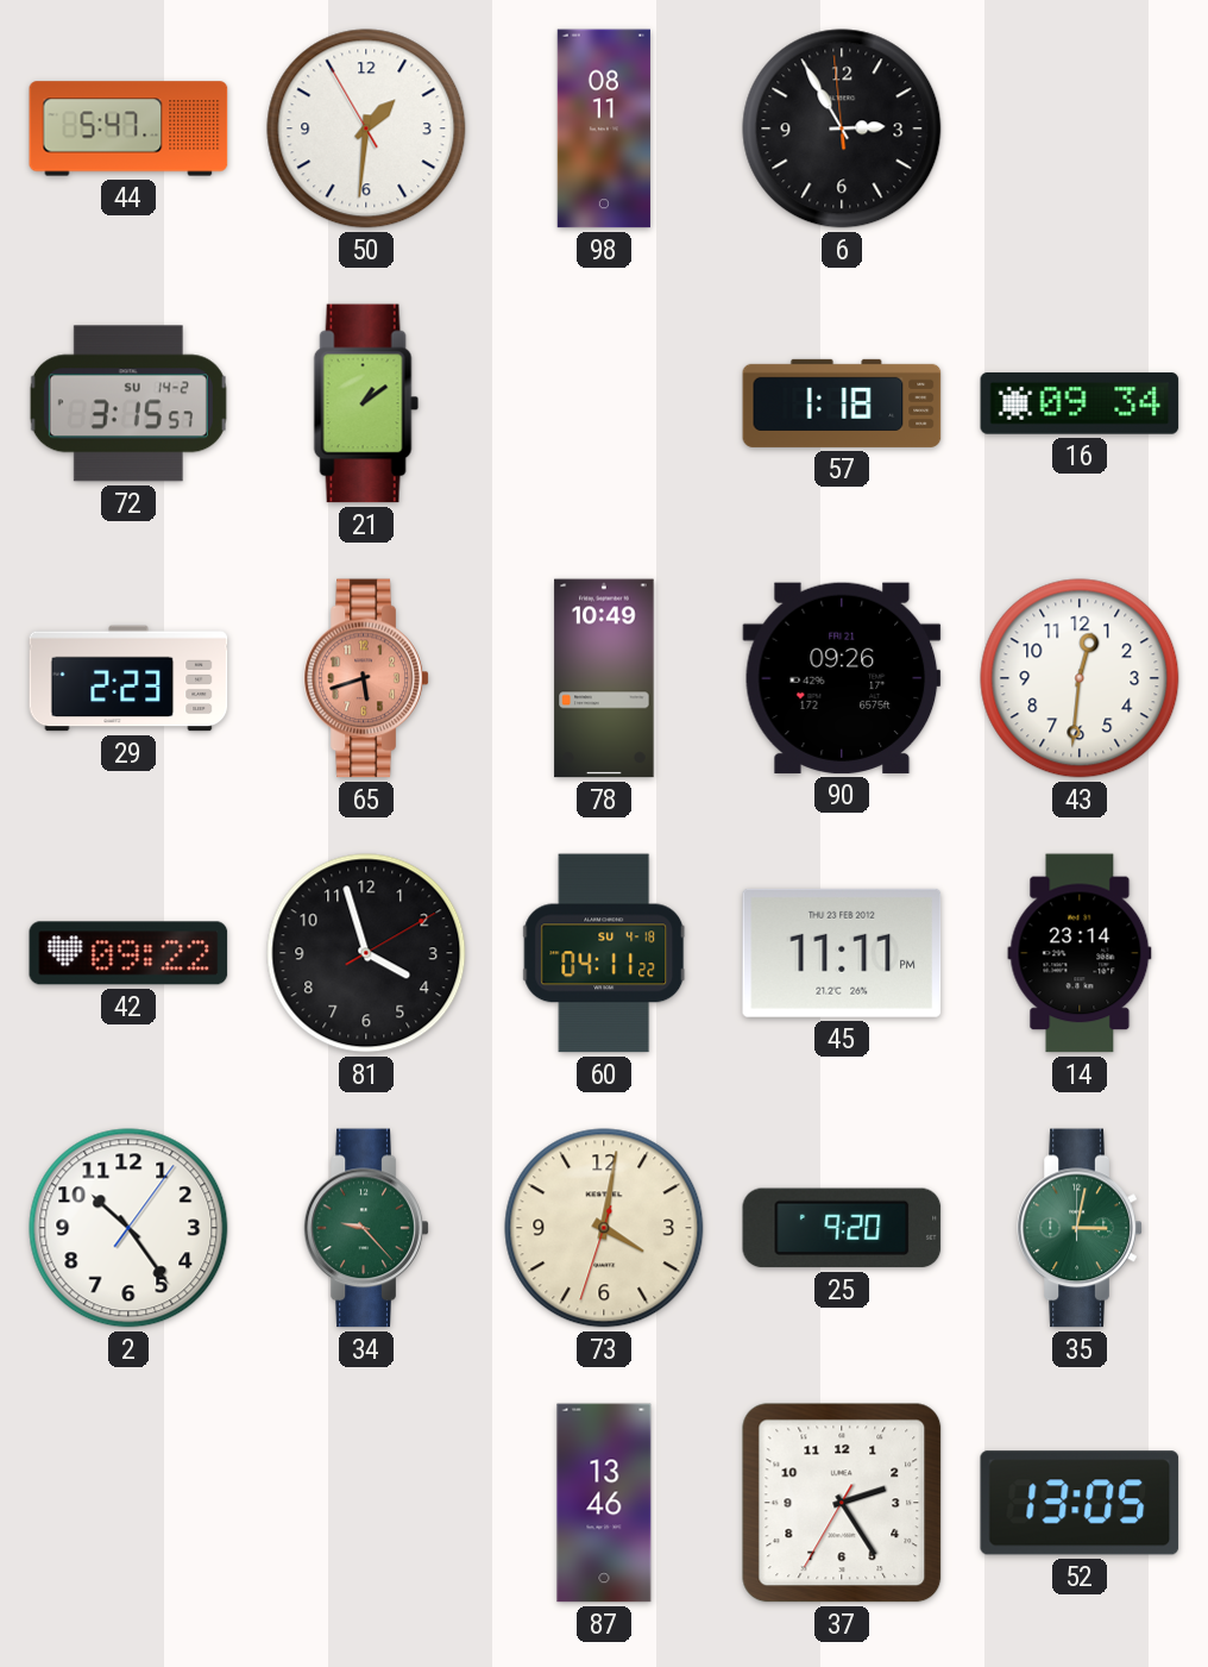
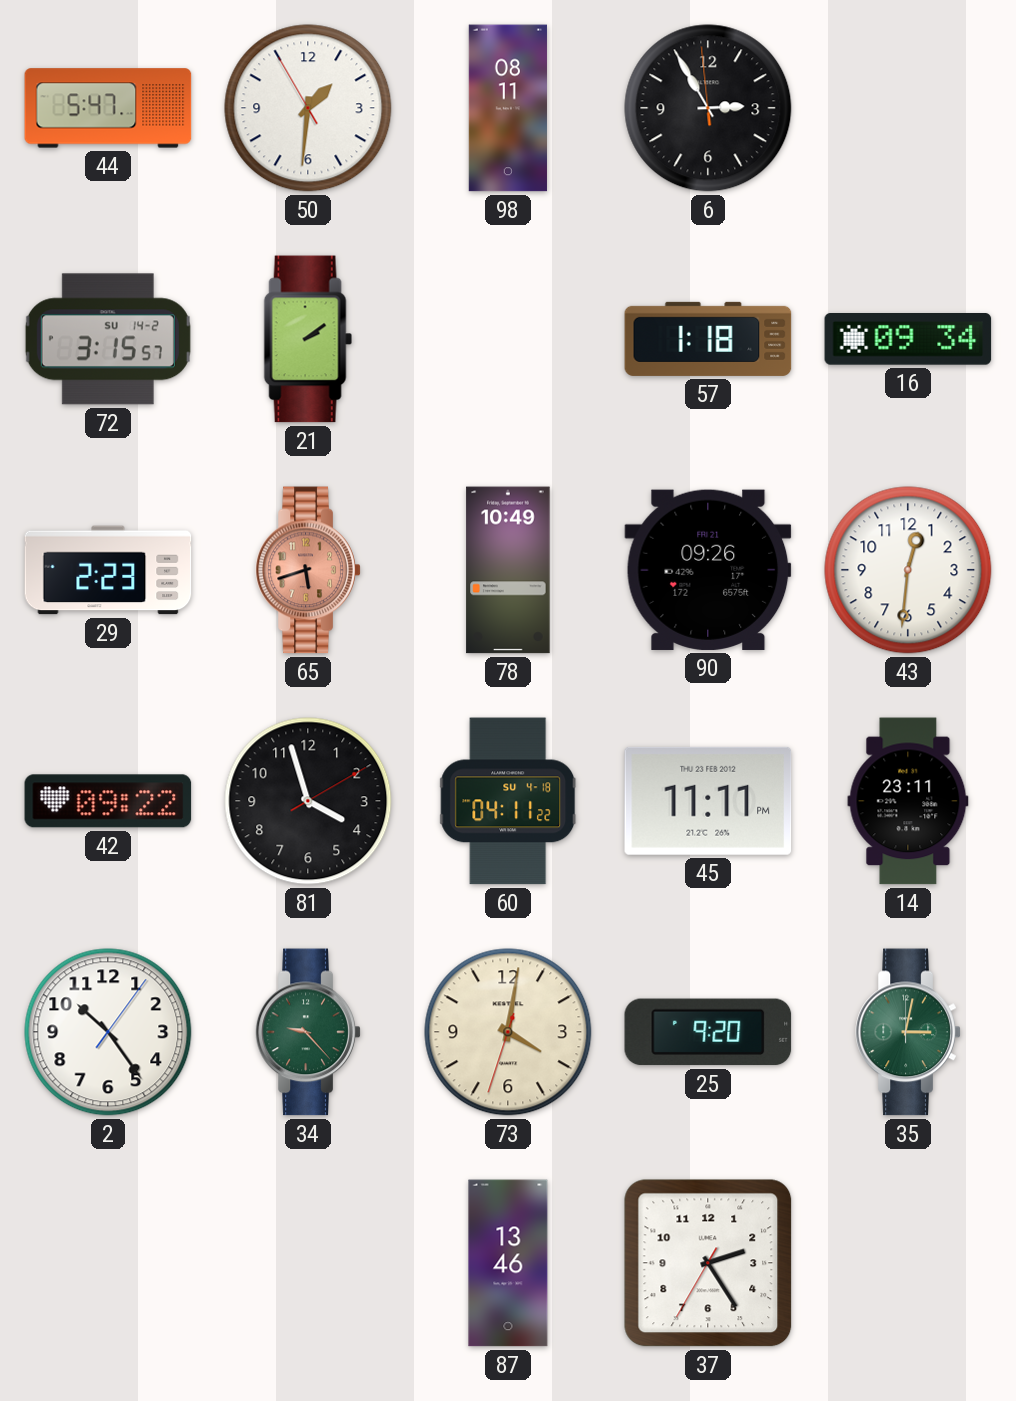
21: 1:09 -> 2:09 (308, 339)
14: 23:14 -> 23:11 (908, 801)
52: 13:05 -> none (1080, 1503)
